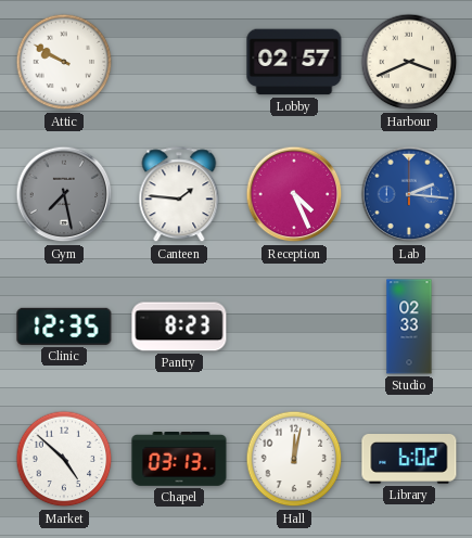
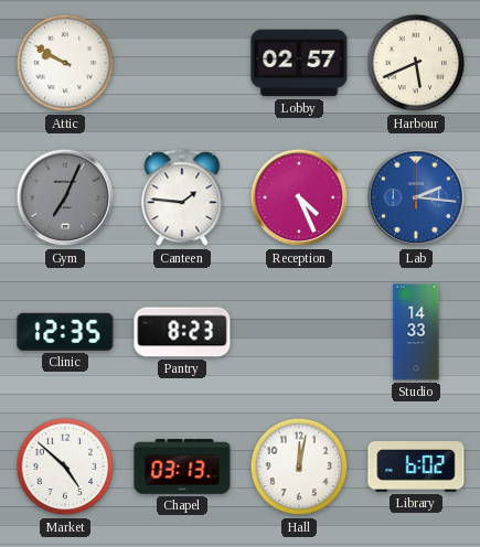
Harbour: 3:41 -> 5:41 (416, 63)
Gym: 7:28 -> 7:04 (65, 197)
Studio: 02:33 -> 14:33 (416, 332)
